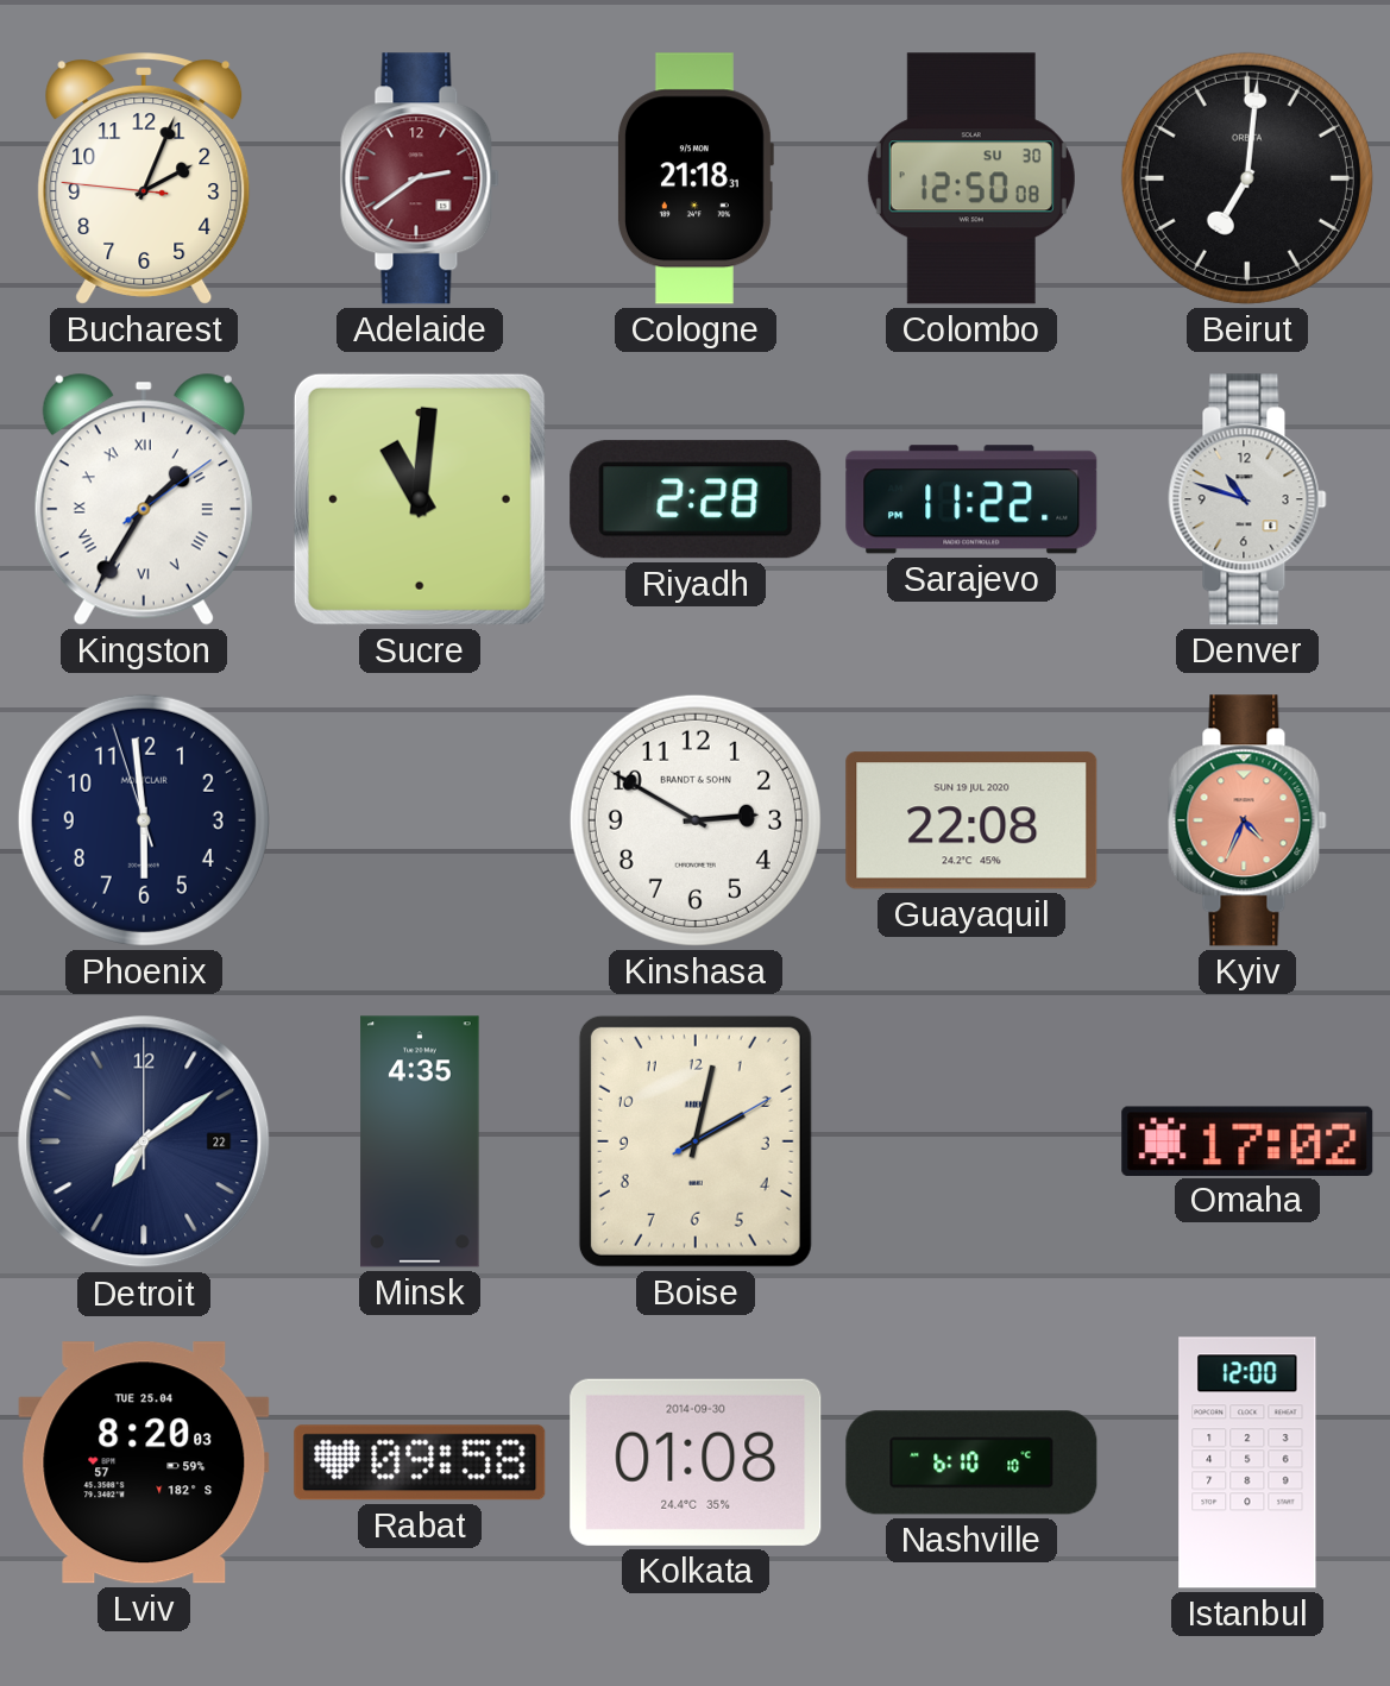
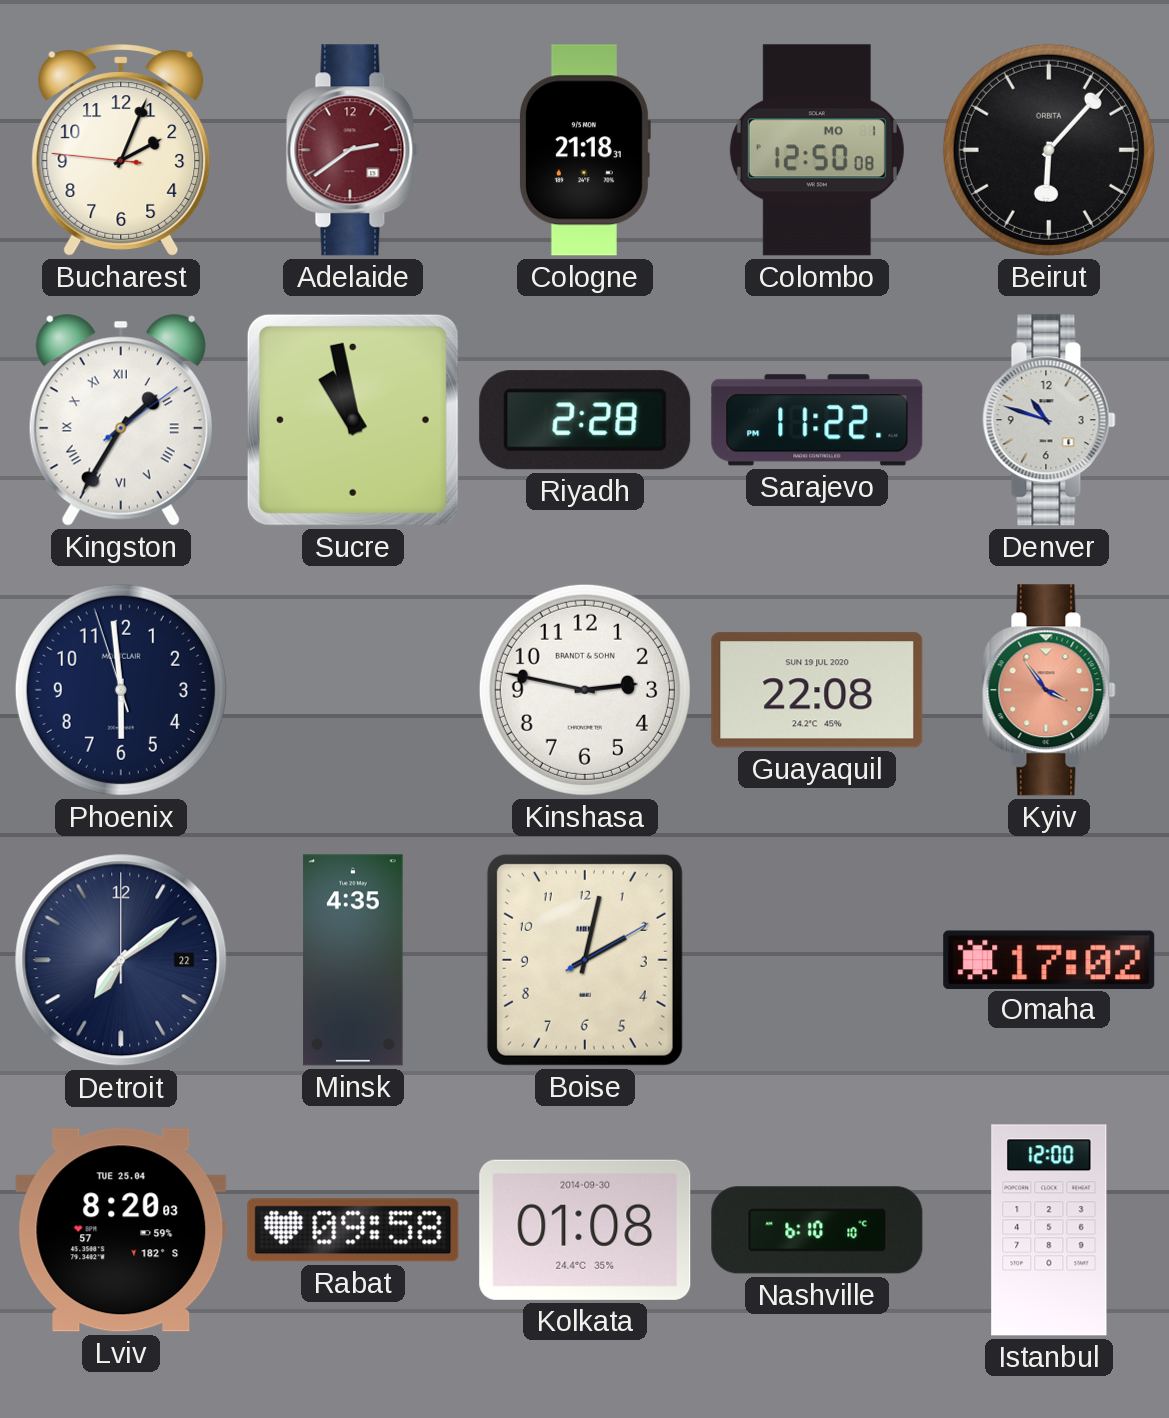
Colombo date: SU 30 -> MO 1 (817, 150)
Beirut: 7:01 -> 6:07 (1049, 150)
Sucre: 11:01 -> 10:58 (353, 420)
Kinshasa: 2:50 -> 2:47 (585, 690)
Kyiv: 4:34 -> 3:54 (1049, 690)
